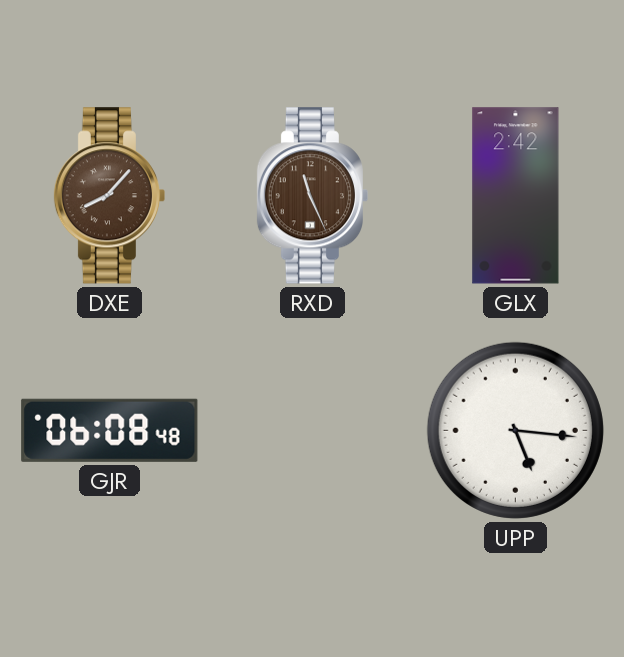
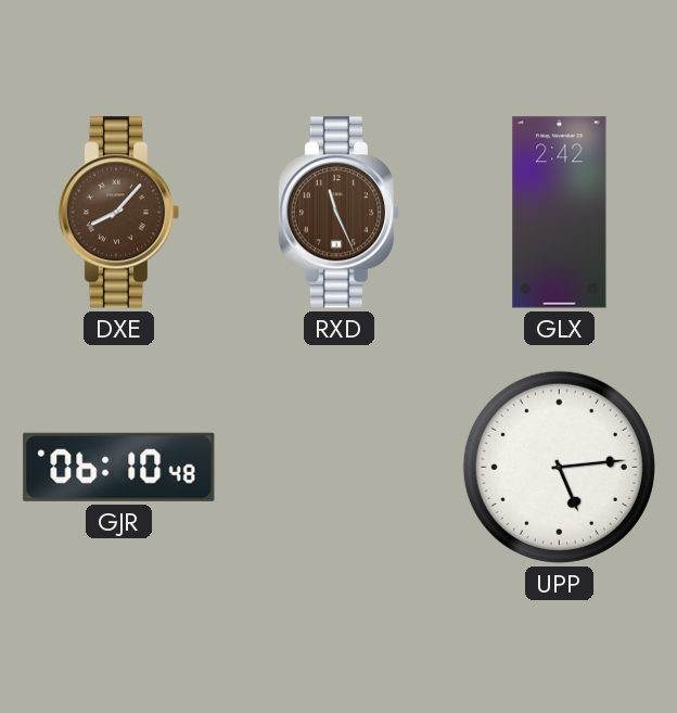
GJR: 06:08 -> 06:10 (119, 467)
UPP: 5:16 -> 5:14 (559, 467)
